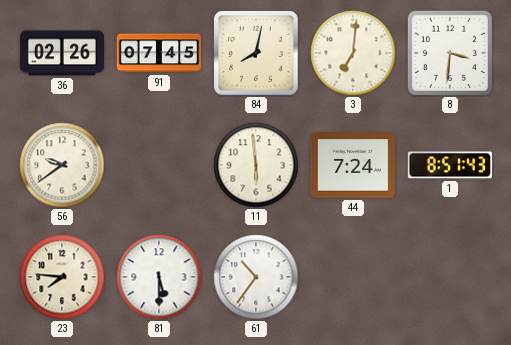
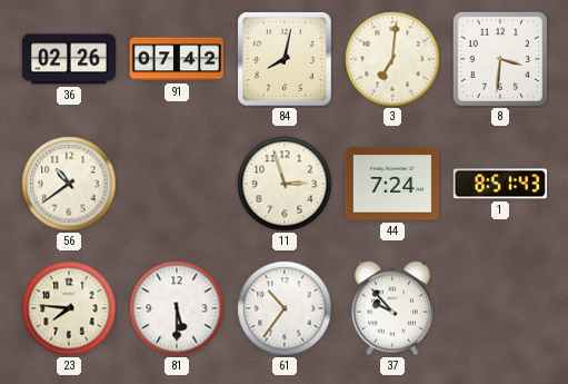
91: 07:45 -> 07:42 (176, 59)
56: 9:39 -> 10:39 (69, 184)
11: 5:59 -> 2:57 (285, 184)
37: none -> 9:53 (392, 308)
